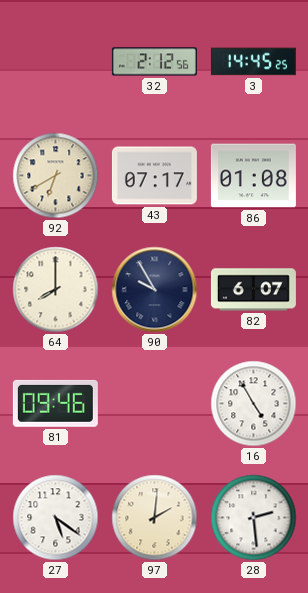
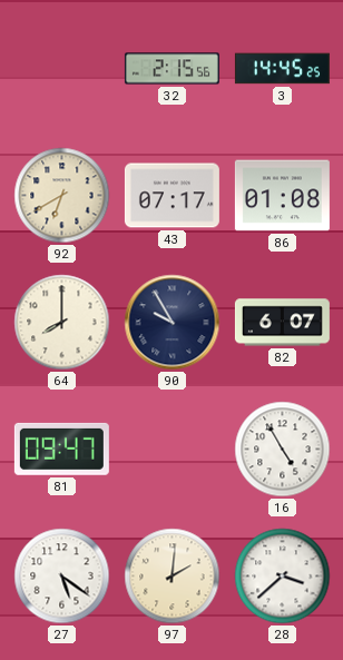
32: 2:12 -> 2:15 (171, 69)
81: 09:46 -> 09:47 (61, 449)
28: 2:29 -> 3:38 (283, 577)
